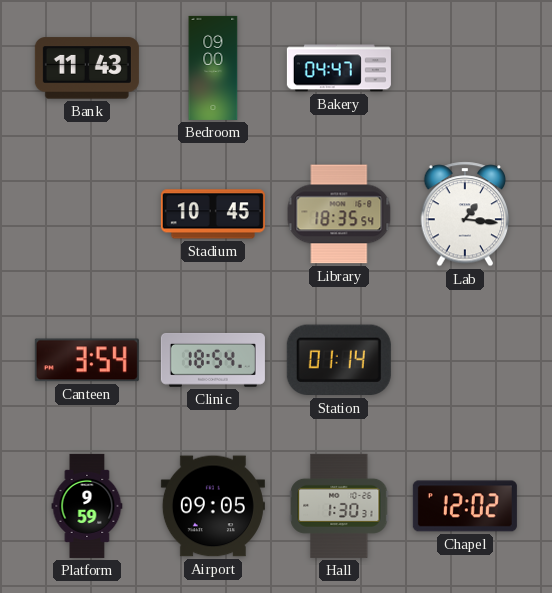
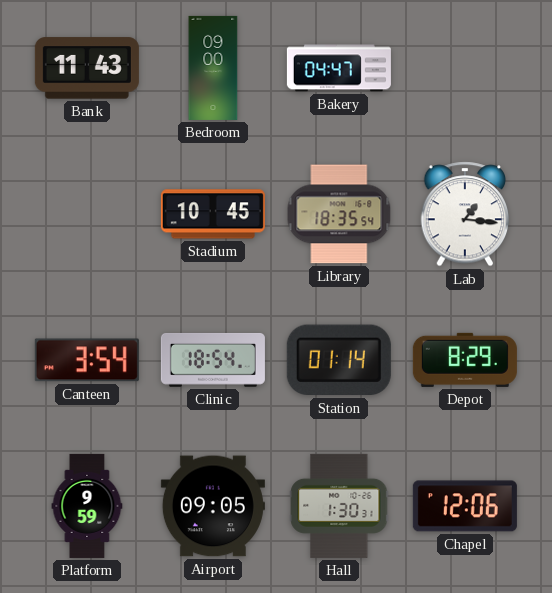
Depot: none -> 8:29 (465, 360)
Chapel: 12:02 -> 12:06 (465, 506)
